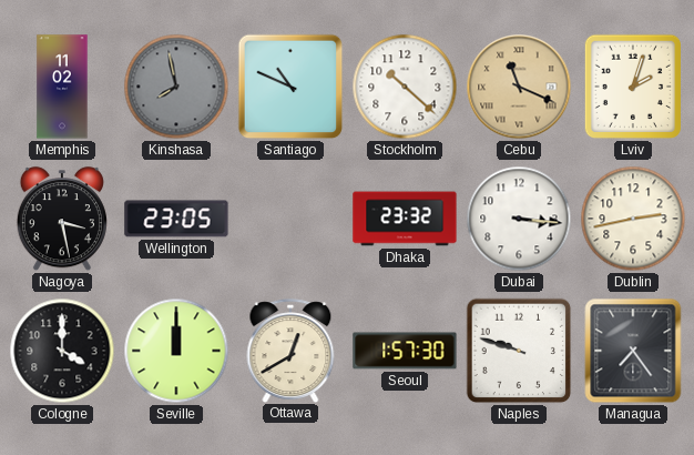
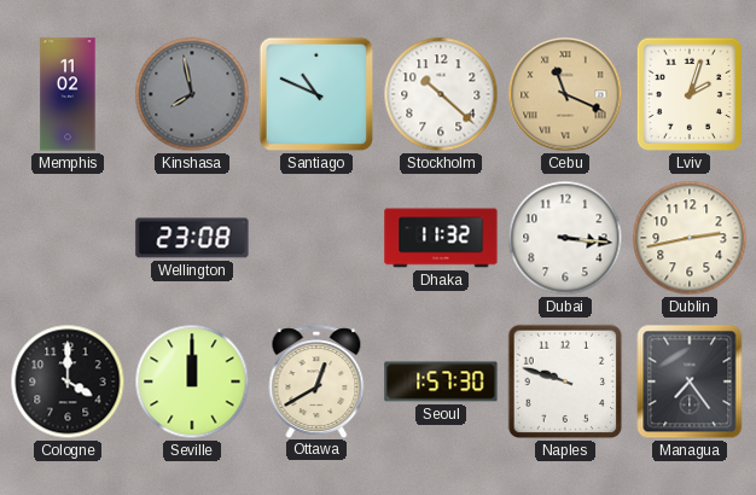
Nagoya: 3:28 -> none (62, 220)
Wellington: 23:05 -> 23:08 (192, 238)
Dhaka: 23:32 -> 11:32 (441, 238)
